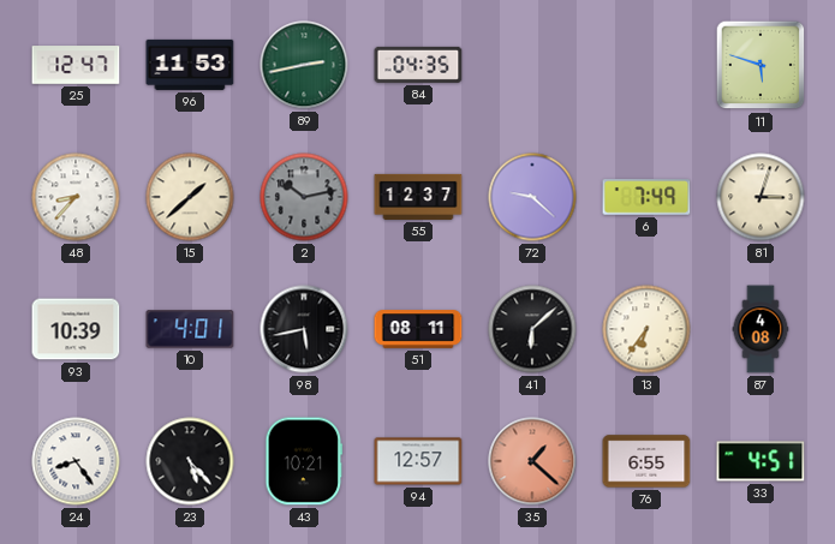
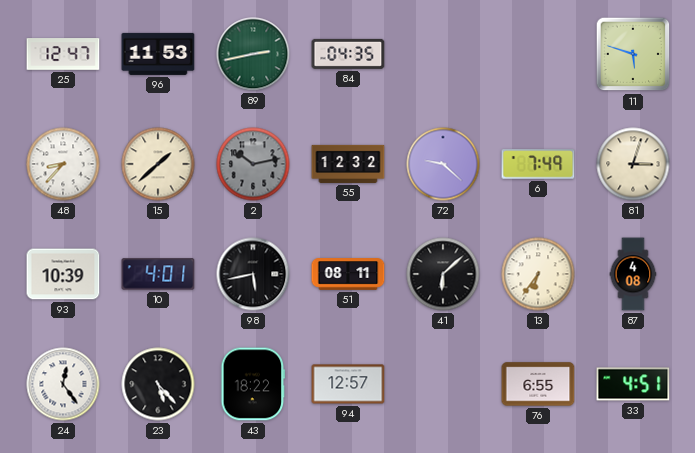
55: 12:37 -> 12:32 (348, 164)
24: 8:24 -> 12:24 (63, 384)
43: 10:21 -> 18:22 (253, 384)
35: 1:22 -> none (532, 461)
